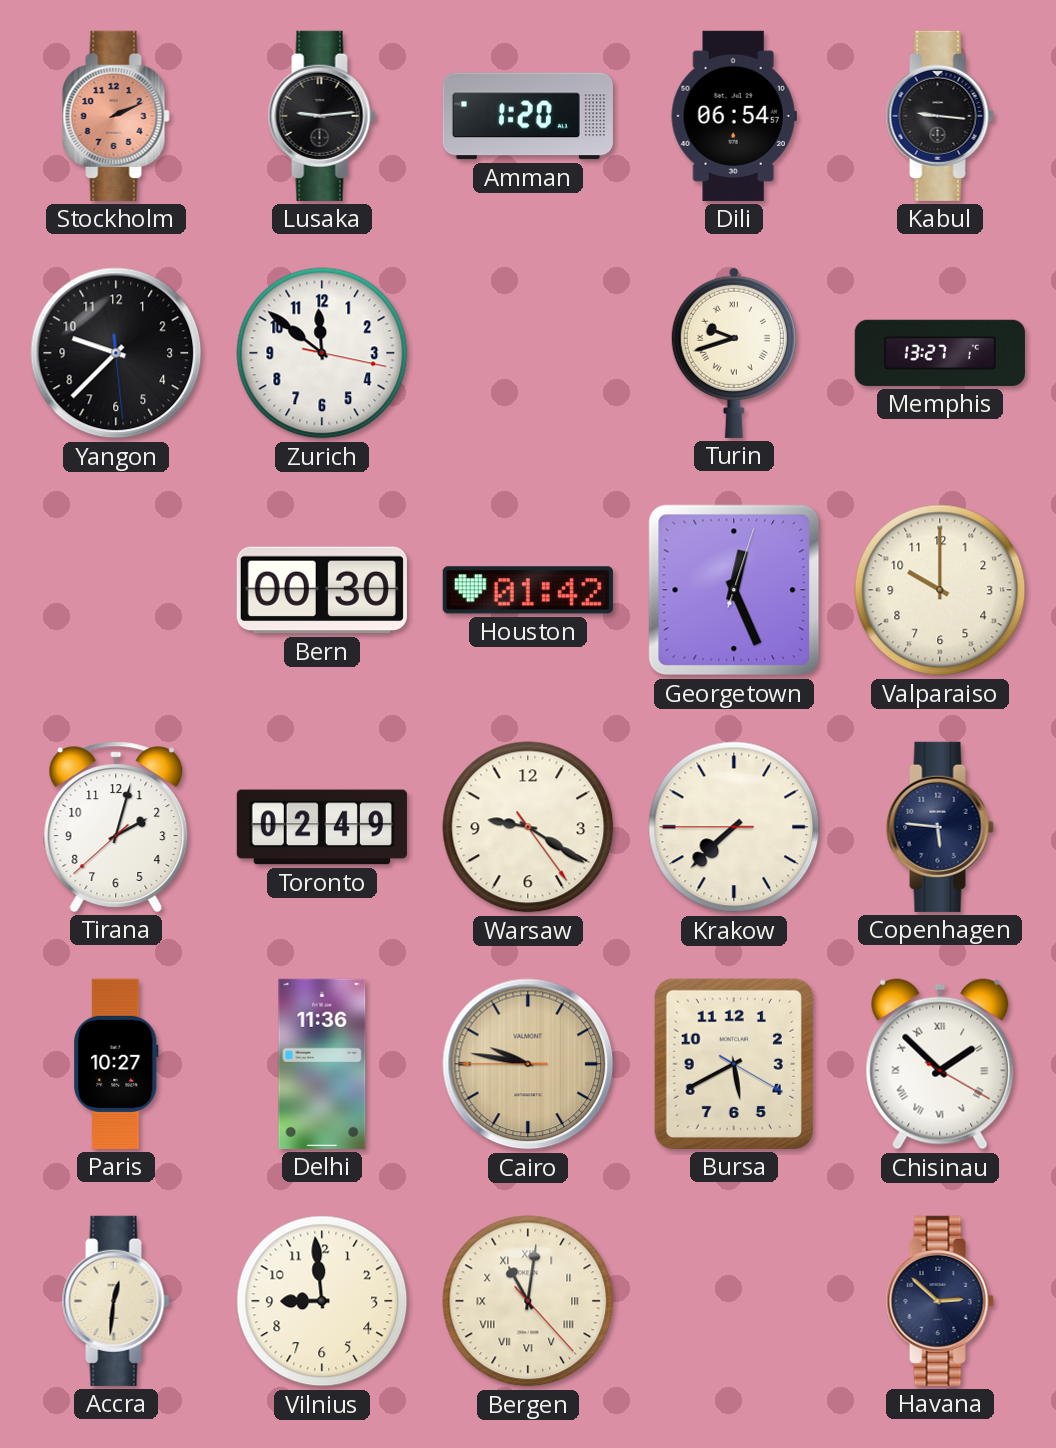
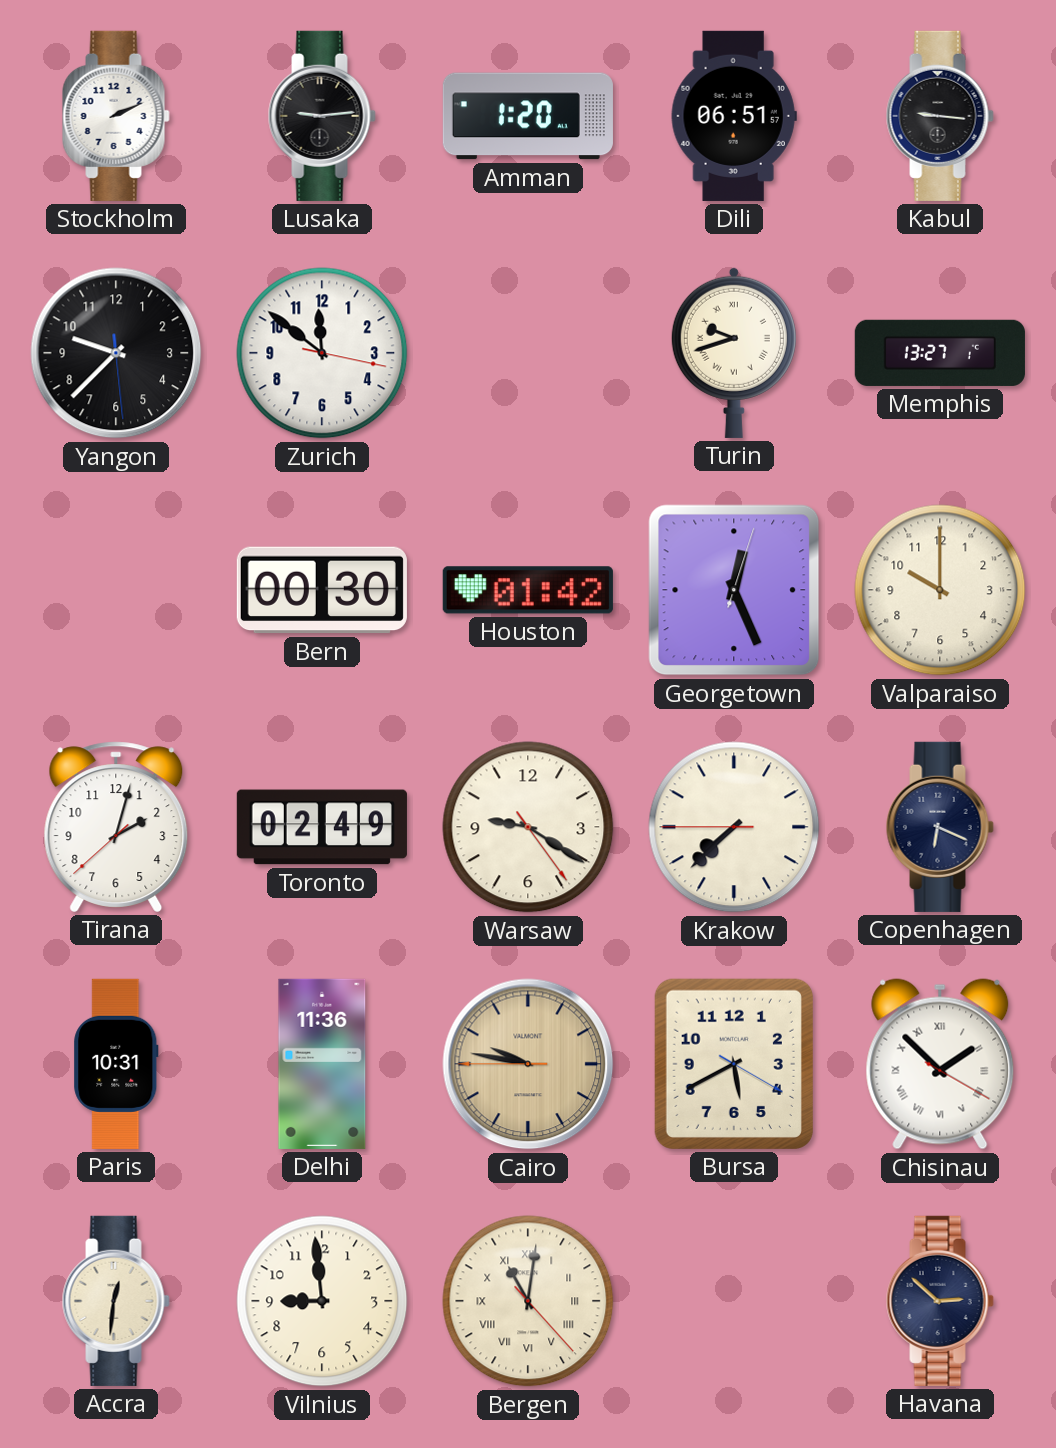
Stockholm dial: salmon -> white (116, 116)
Dili: 06:54 -> 06:51 (734, 116)
Copenhagen: 5:46 -> 6:19 (940, 827)
Paris: 10:27 -> 10:31 (116, 1064)
